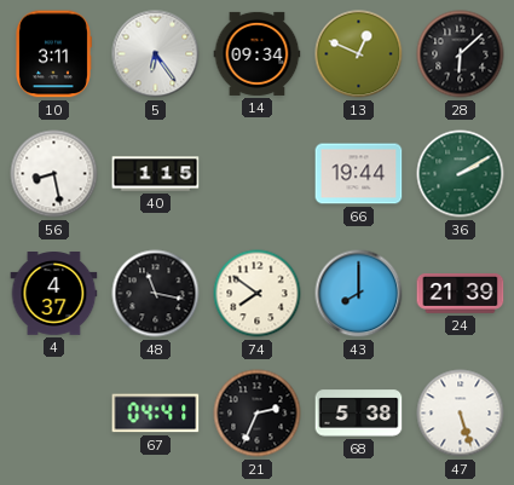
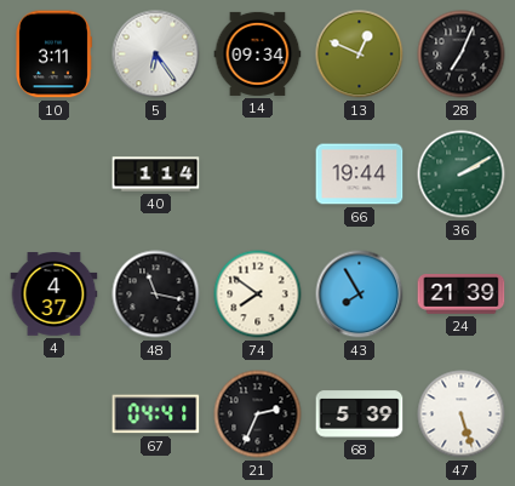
28: 6:08 -> 7:04 (462, 55)
56: 8:28 -> none (54, 174)
40: 1:15 -> 1:14 (156, 175)
43: 8:00 -> 7:55 (360, 295)
68: 5:38 -> 5:39 (360, 414)
